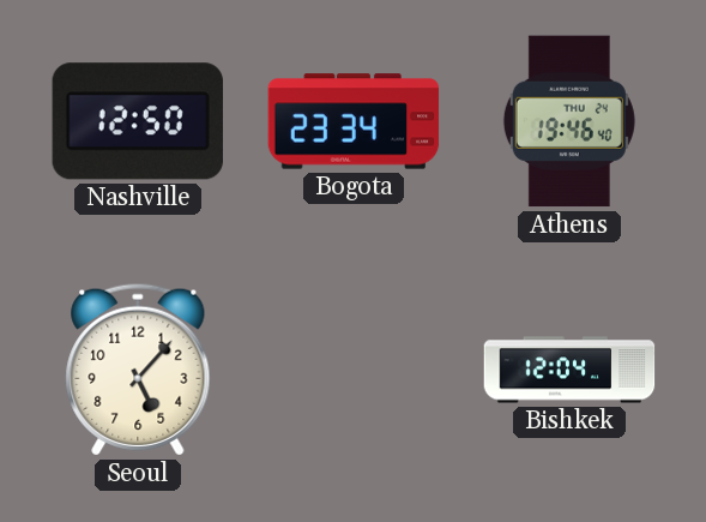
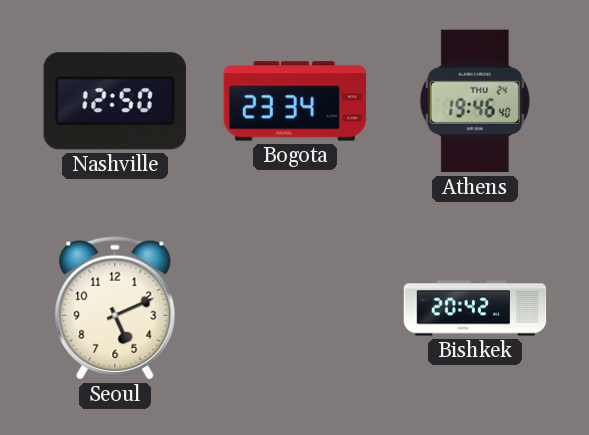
Seoul: 5:07 -> 5:11 (115, 308)
Bishkek: 12:04 -> 20:42 (475, 308)
